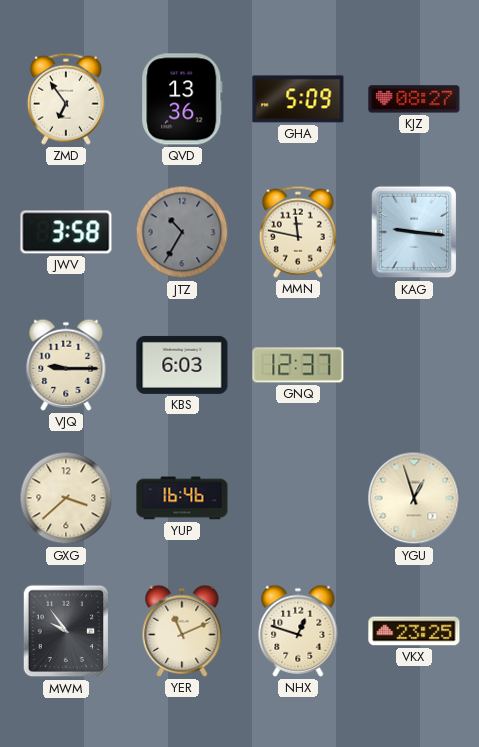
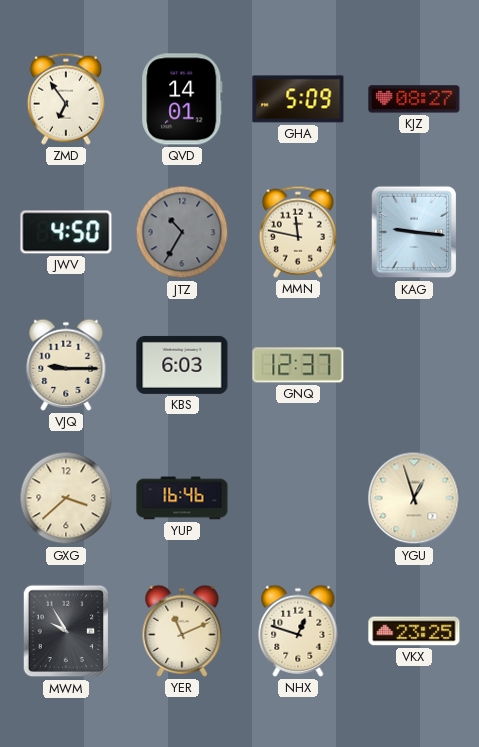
QVD: 13:36 -> 14:01 (182, 99)
JWV: 3:58 -> 4:50 (66, 232)
MWM: 9:54 -> 9:55 (66, 631)
